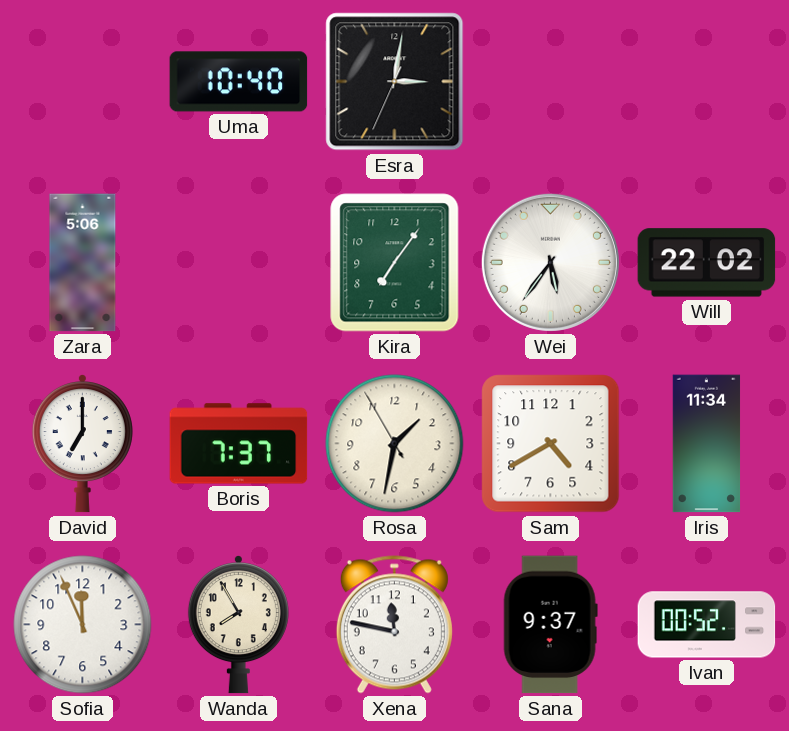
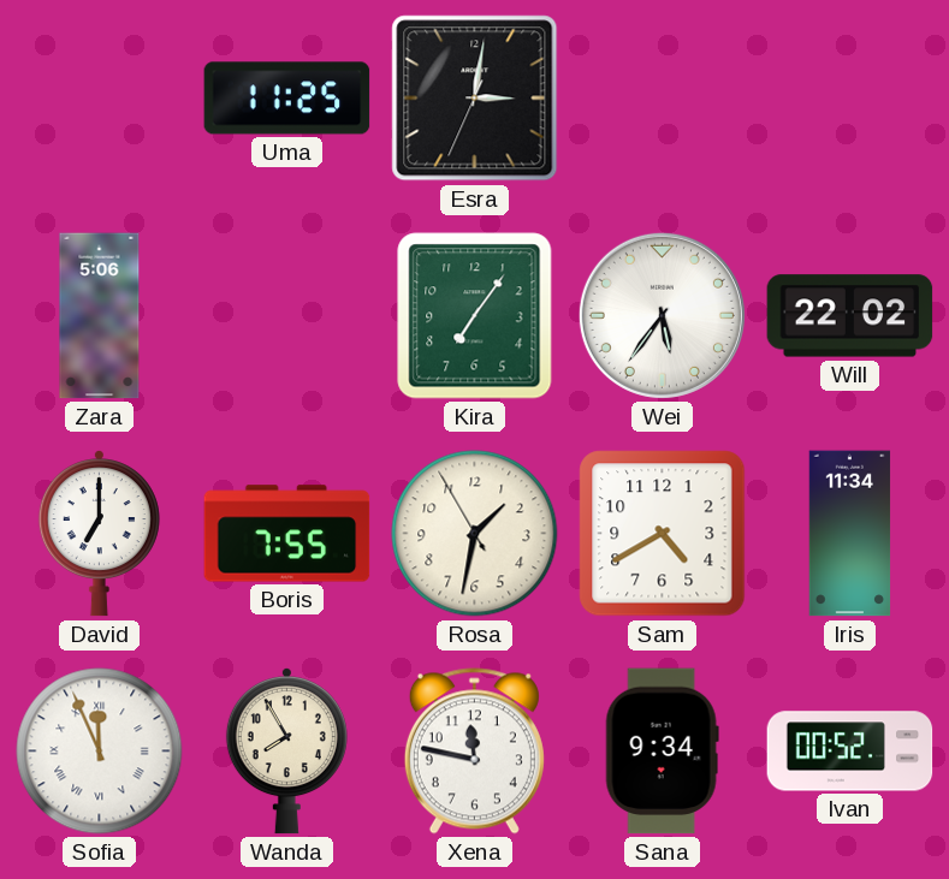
Uma: 10:40 -> 11:25 (287, 99)
Boris: 7:37 -> 7:55 (287, 534)
Sofia numerals: Arabic -> Roman (100, 752)
Sana: 9:37 -> 9:34 (662, 752)
